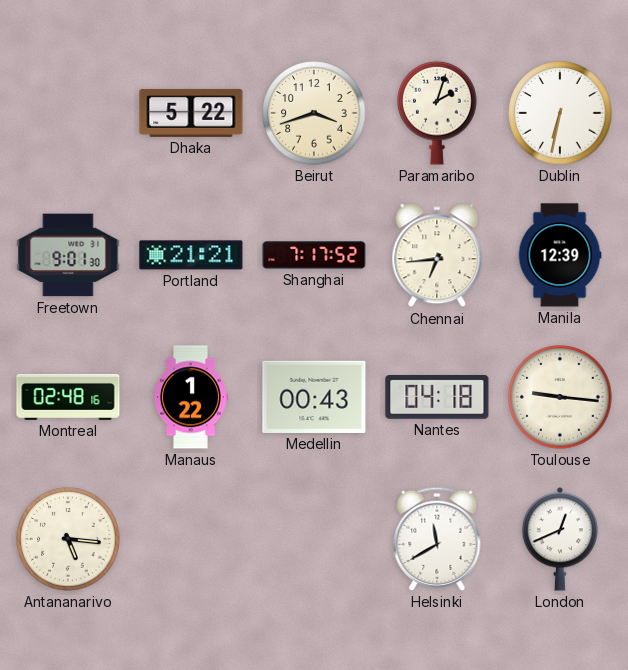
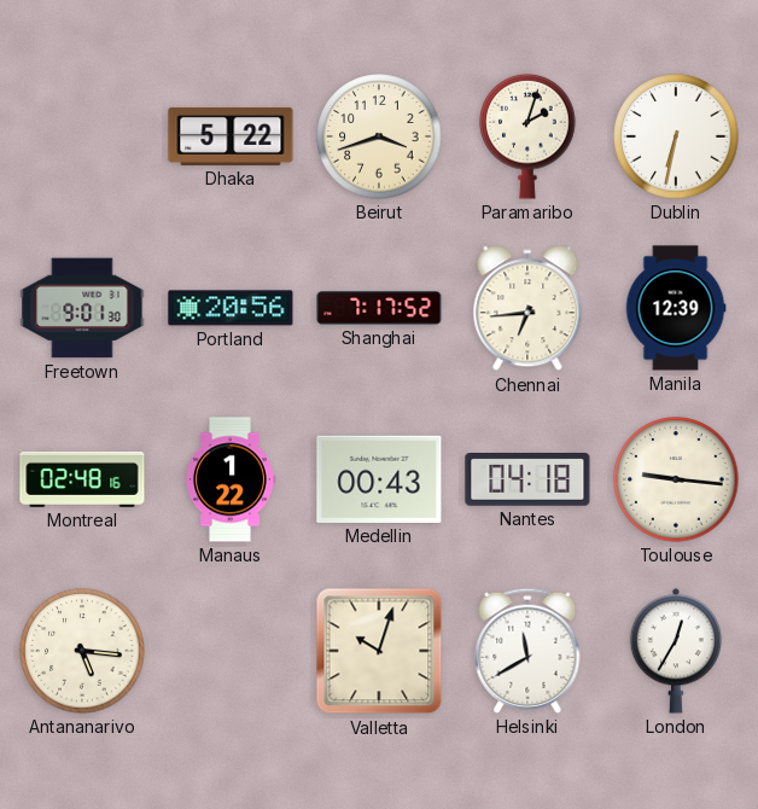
Portland: 21:21 -> 20:56 (231, 308)
Valletta: none -> 10:03 (379, 651)
London: 12:41 -> 12:35 (676, 651)
